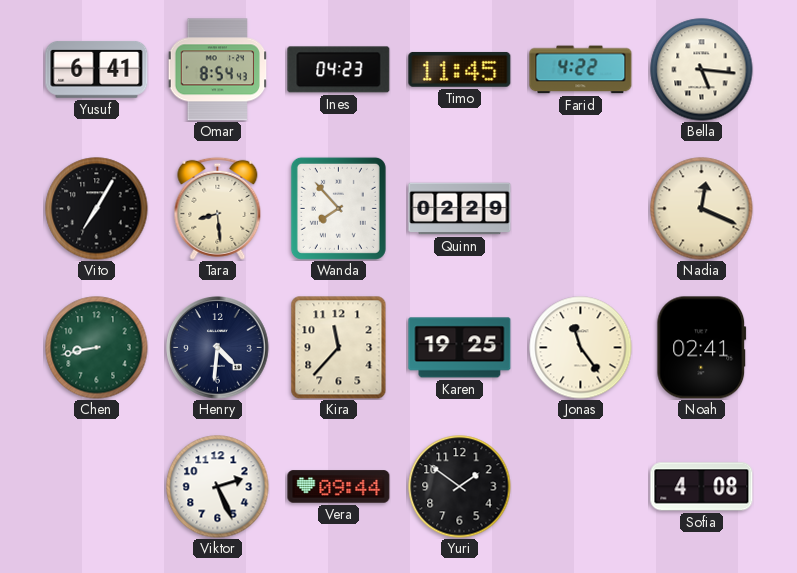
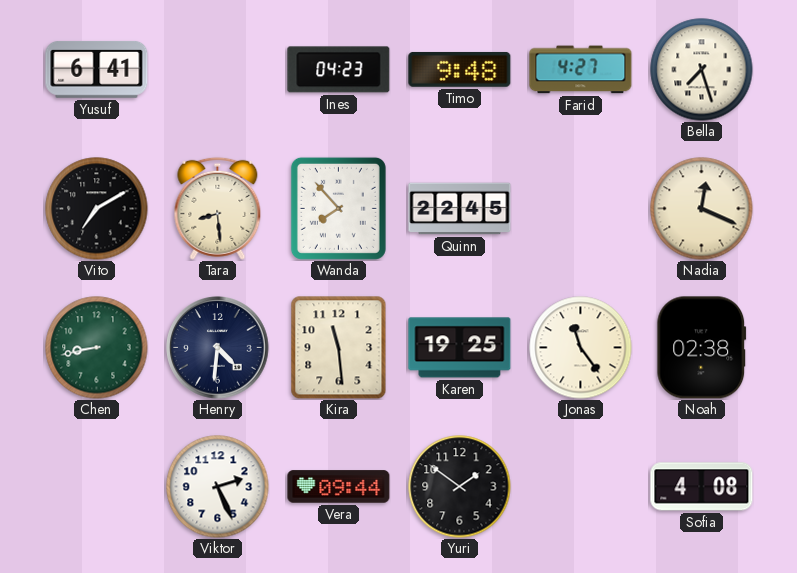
Omar: 8:54 -> none (218, 70)
Timo: 11:45 -> 9:48 (460, 69)
Farid: 4:22 -> 4:27 (581, 70)
Bella: 5:16 -> 7:27 (702, 70)
Vito: 7:05 -> 7:10 (97, 209)
Quinn: 02:29 -> 22:45 (460, 209)
Kira: 11:37 -> 11:29 (339, 348)
Noah: 02:41 -> 02:38 (702, 348)
